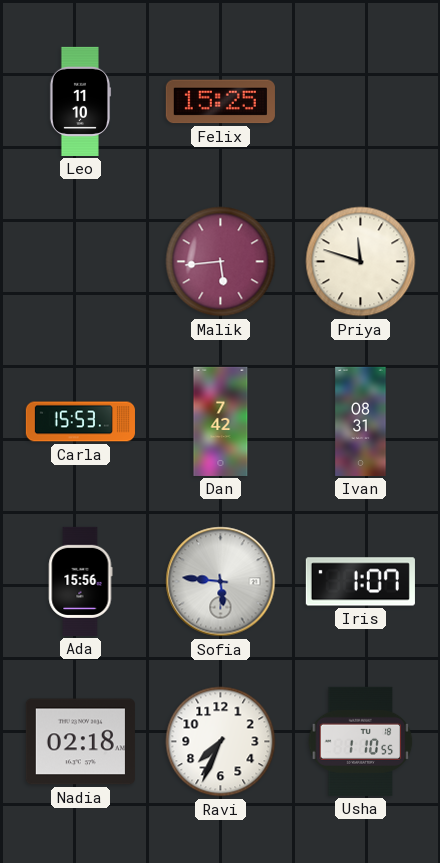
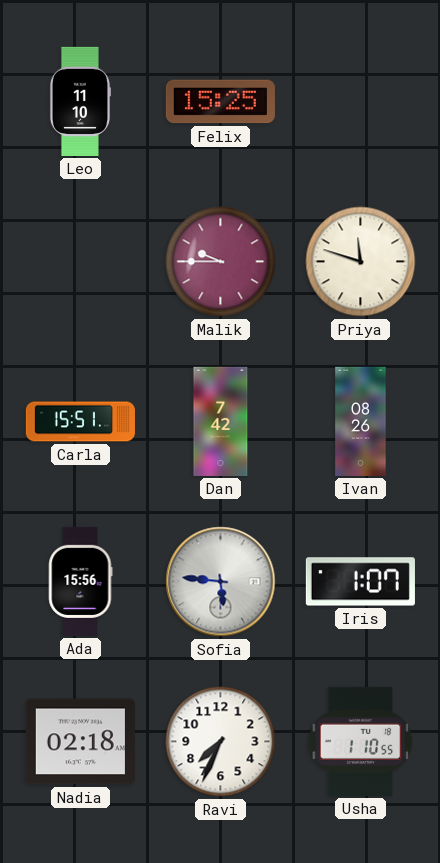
Malik: 5:44 -> 9:45 (221, 262)
Carla: 15:53 -> 15:51 (80, 422)
Ivan: 08:31 -> 08:26 (361, 421)
